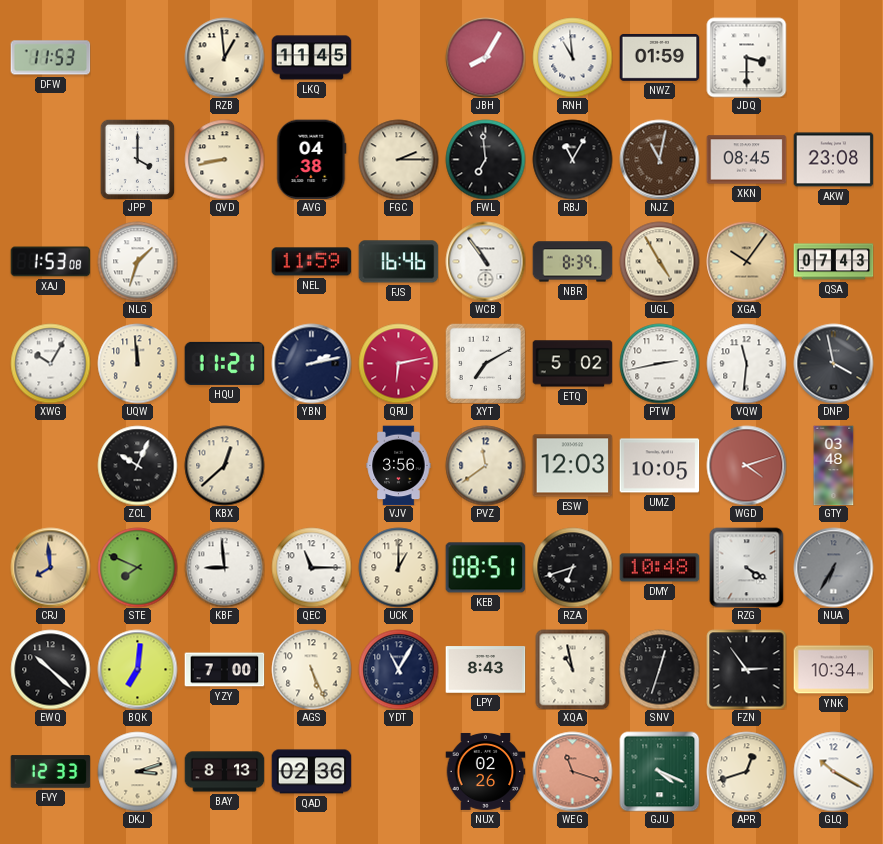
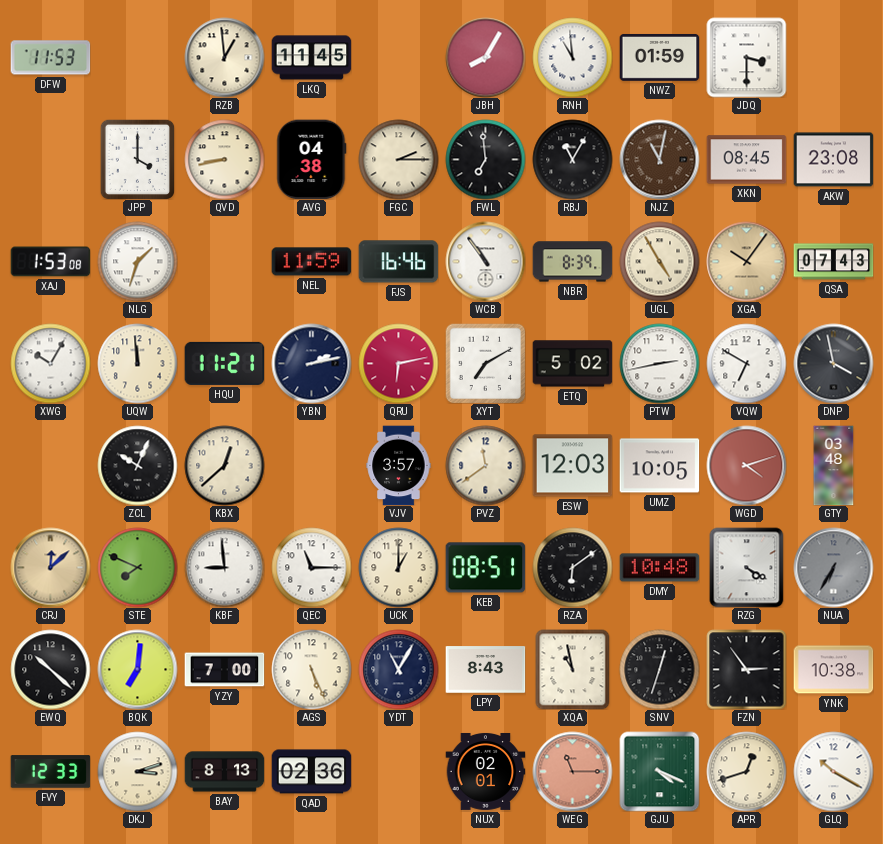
VQW: 11:31 -> 6:50 (746, 363)
VJV: 3:56 -> 3:57 (399, 465)
CRJ: 7:59 -> 12:08 (50, 567)
RZA: 6:42 -> 6:09 (572, 567)
YNK: 10:34 -> 10:38 (833, 670)
NUX: 02:26 -> 02:01 (485, 771)
WEG: 11:18 -> 11:15 (572, 771)
